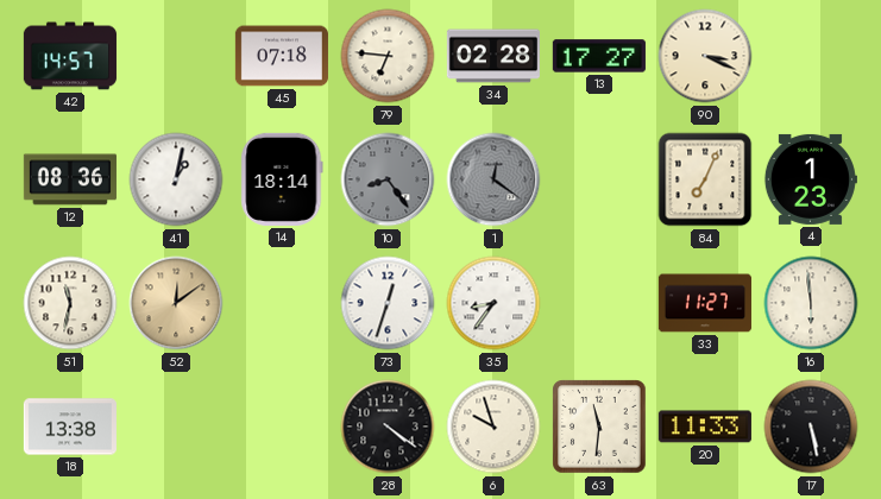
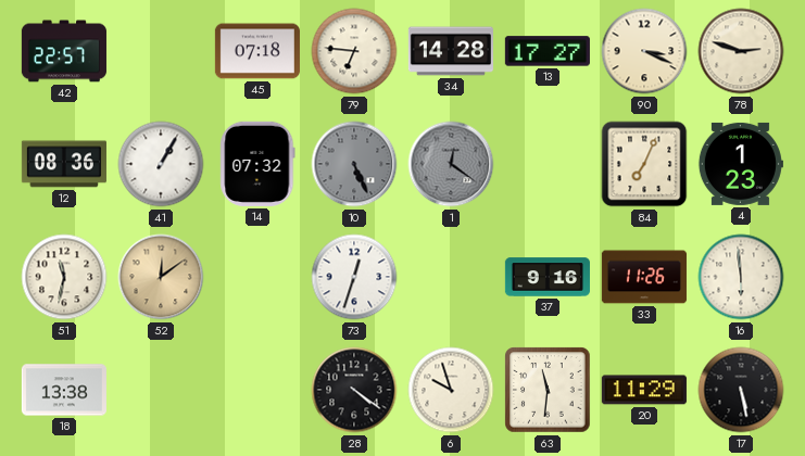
42: 14:57 -> 22:57 (64, 51)
34: 02:28 -> 14:28 (451, 51)
78: none -> 2:48 (741, 51)
41: 1:02 -> 1:05 (161, 164)
14: 18:14 -> 07:32 (257, 164)
10: 8:24 -> 5:26 (354, 164)
35: 8:36 -> none (493, 303)
37: none -> 9:16 (548, 277)
33: 11:27 -> 11:26 (644, 277)
20: 11:33 -> 11:29 (644, 390)
